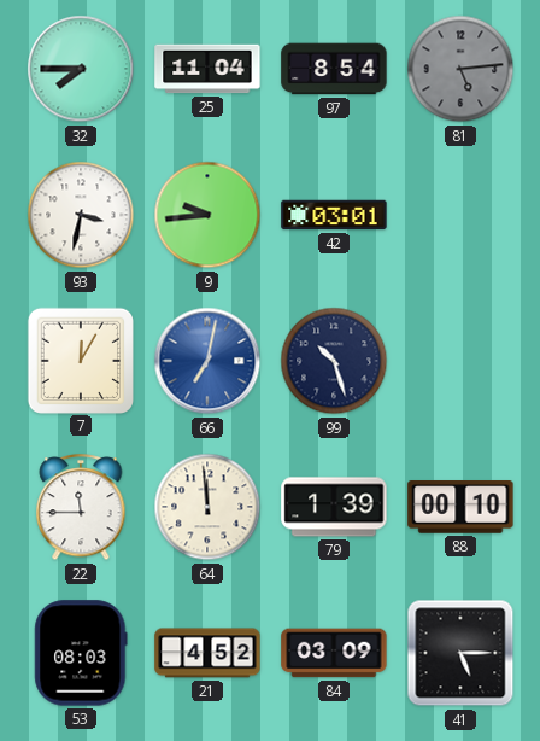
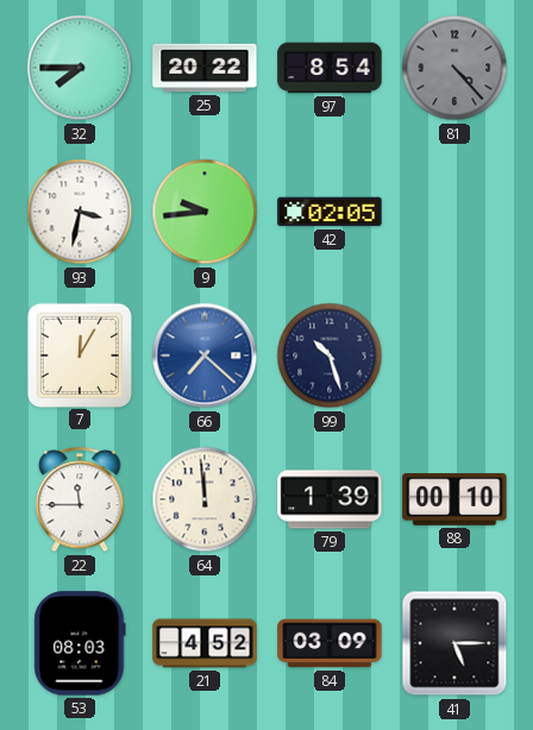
25: 11:04 -> 20:22 (205, 68)
81: 5:14 -> 4:23 (454, 68)
42: 03:01 -> 02:05 (330, 212)
66: 7:02 -> 7:22 (205, 355)
